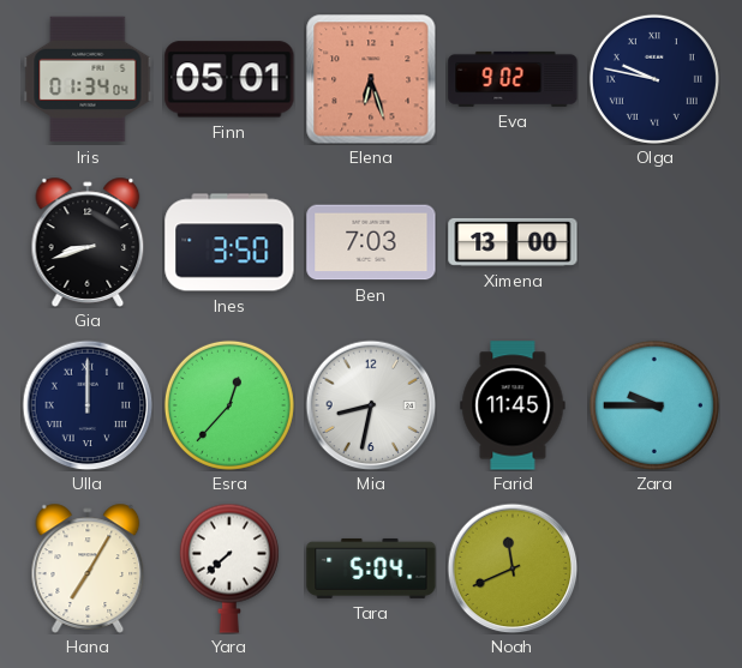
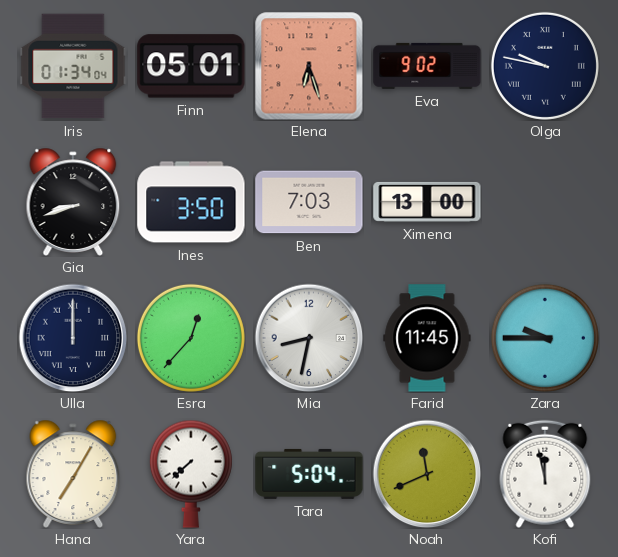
Kofi: none -> 11:58 (545, 474)
